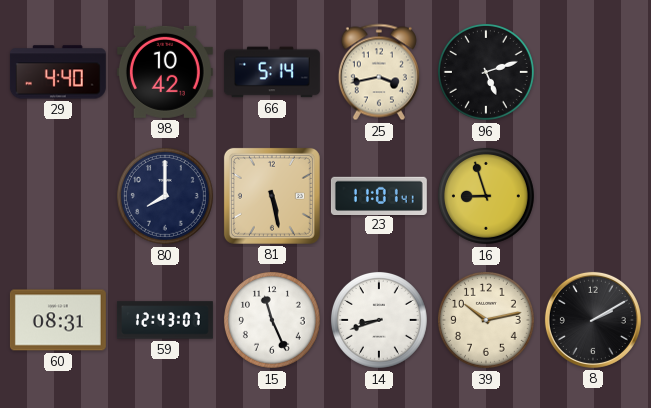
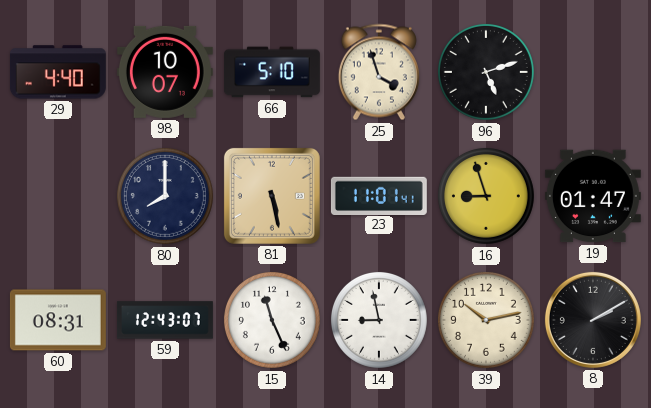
98: 10:42 -> 10:07 (165, 72)
66: 5:14 -> 5:10 (272, 72)
25: 3:43 -> 3:57 (379, 72)
19: none -> 01:47 (593, 196)
14: 8:42 -> 8:58 (379, 320)
